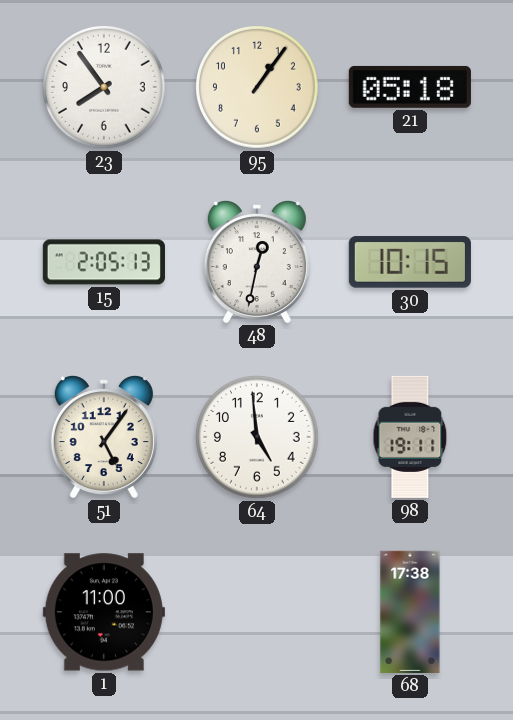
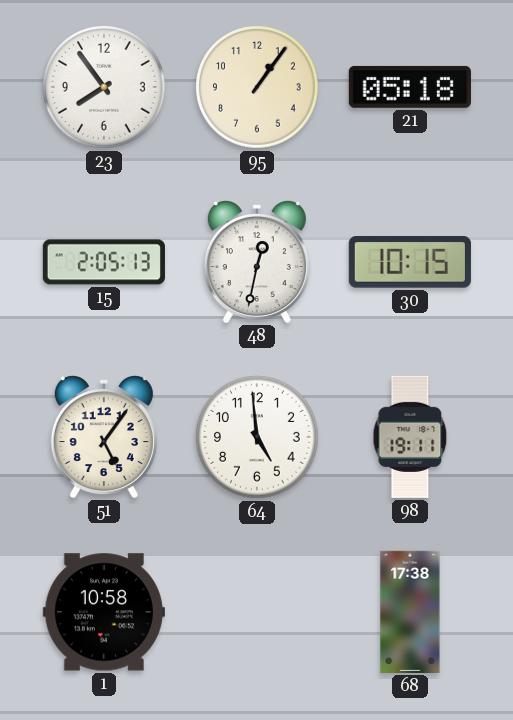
1: 11:00 -> 10:58 (104, 612)
